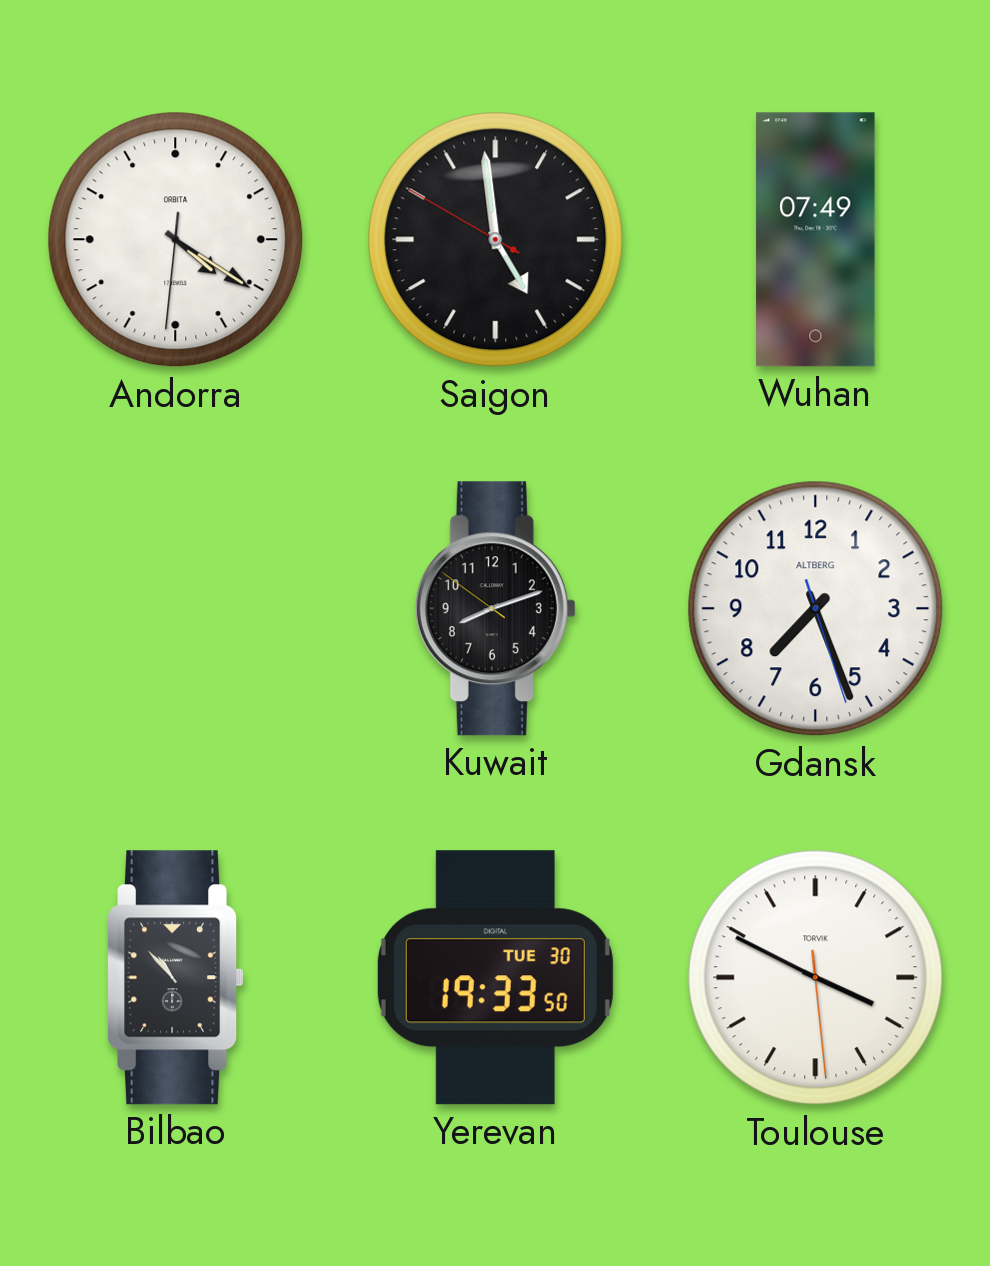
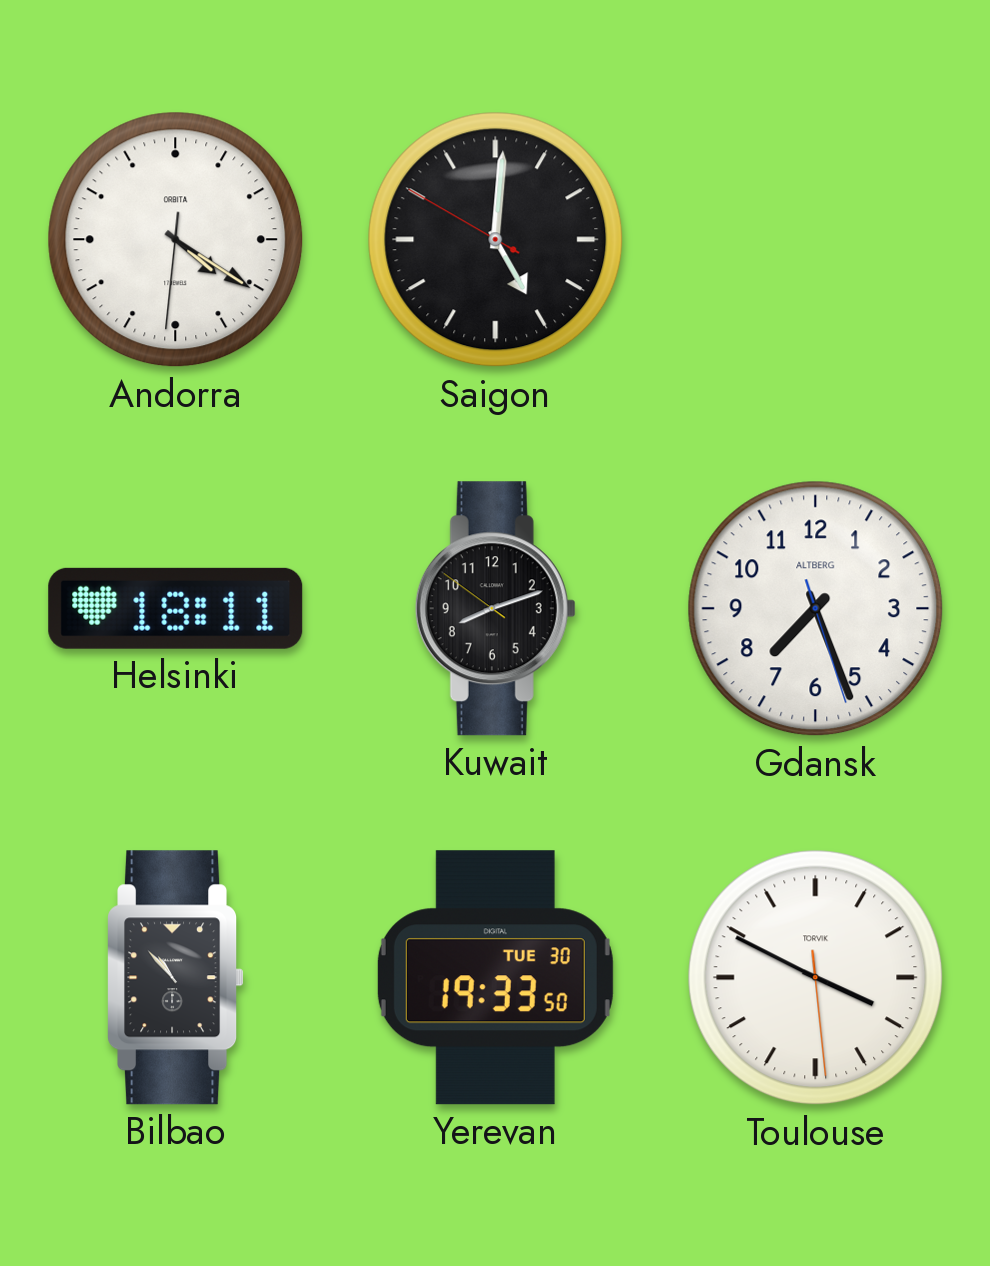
Saigon: 4:58 -> 5:00 (496, 240)
Wuhan: 07:49 -> none (816, 240)
Helsinki: none -> 18:11 (176, 608)
